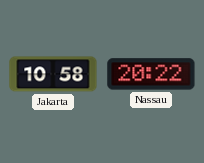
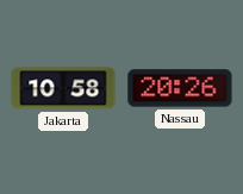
Nassau: 20:22 -> 20:26 (180, 88)
